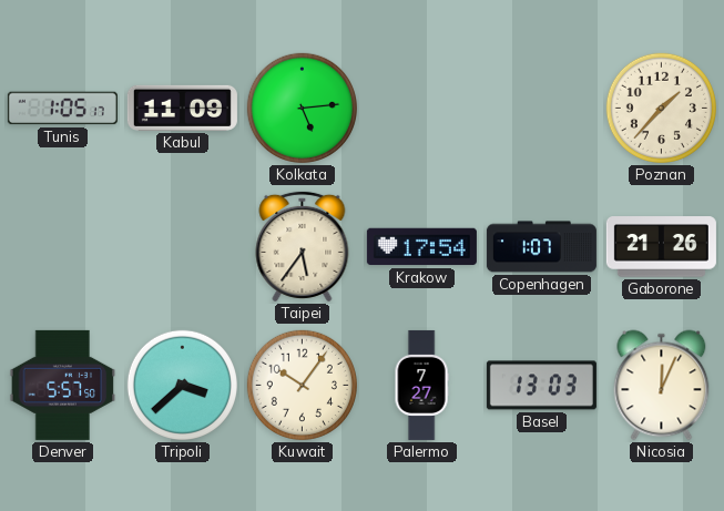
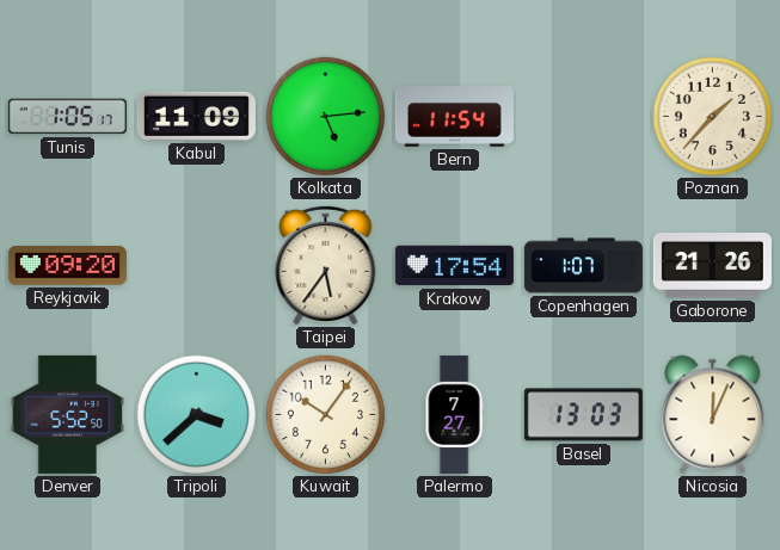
Bern: none -> 11:54 (454, 117)
Reykjavik: none -> 09:20 (67, 266)
Denver: 5:57 -> 5:52 (68, 414)
